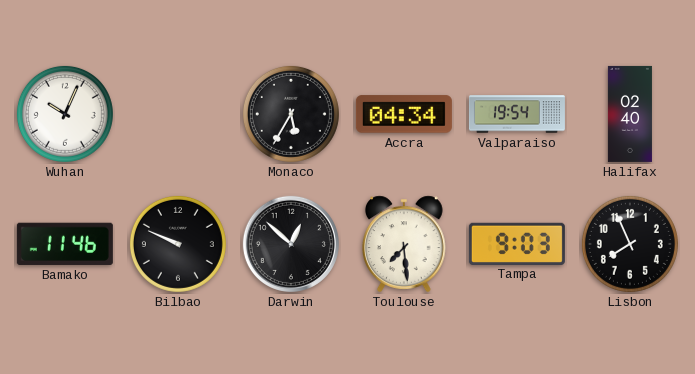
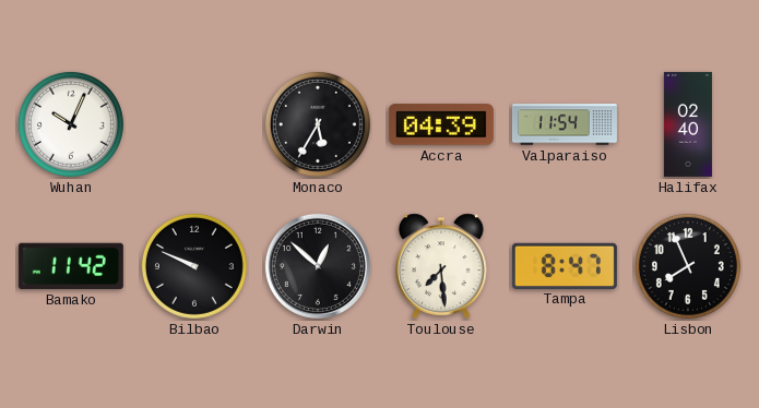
Accra: 04:34 -> 04:39 (441, 124)
Valparaiso: 19:54 -> 11:54 (565, 124)
Bamako: 11:46 -> 11:42 (71, 266)
Tampa: 9:03 -> 8:47 (565, 265)
